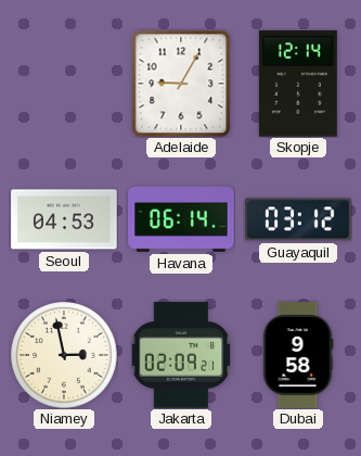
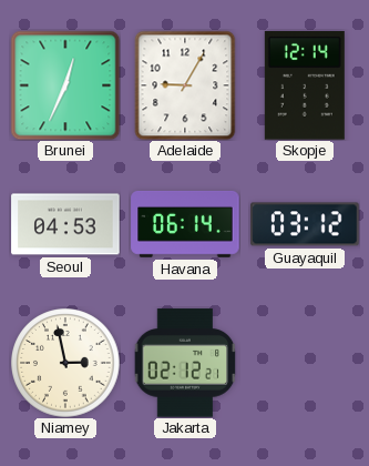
Brunei: none -> 12:34 (65, 85)
Jakarta: 02:09 -> 02:12 (185, 363)
Dubai: 9:58 -> none (298, 355)
